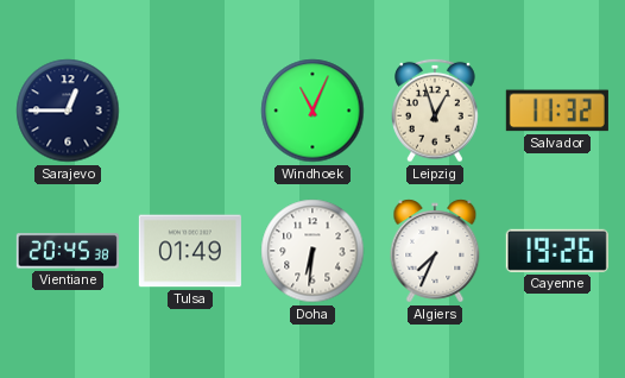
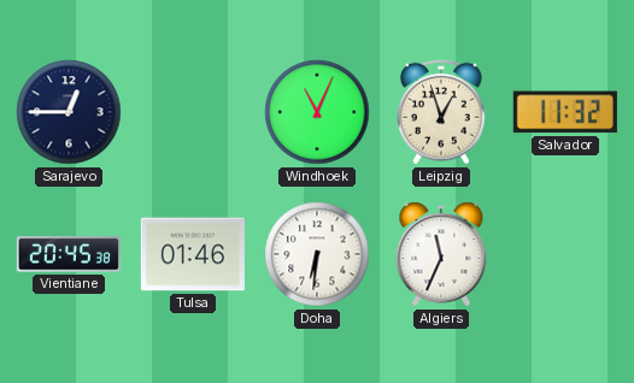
Tulsa: 01:49 -> 01:46 (193, 254)
Algiers: 7:34 -> 11:34 (441, 254)
Cayenne: 19:26 -> none (557, 251)
